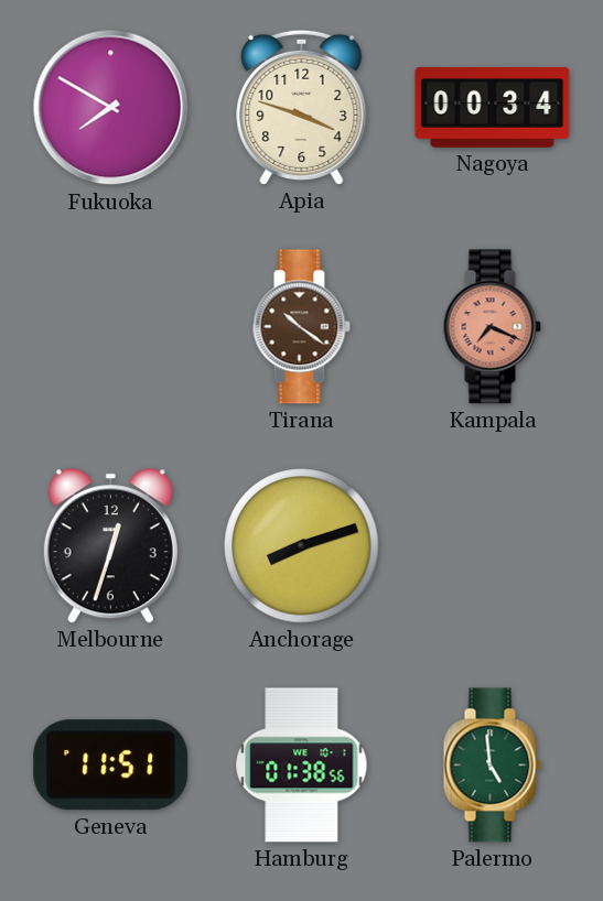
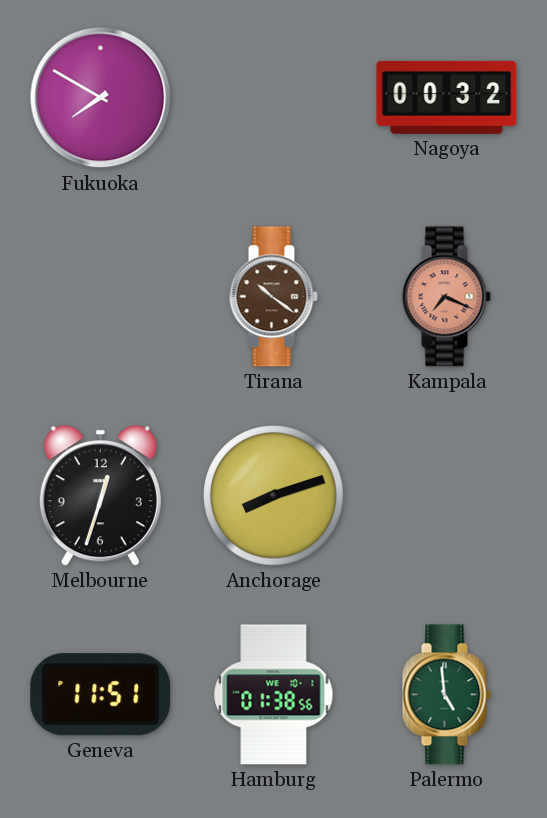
Apia: 3:48 -> none (302, 107)
Nagoya: 00:34 -> 00:32 (447, 97)
